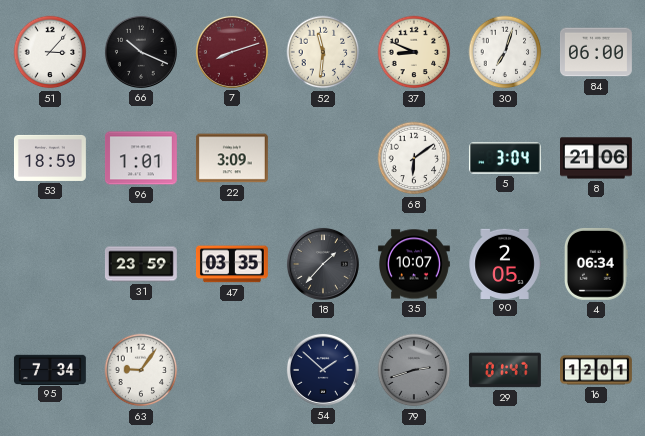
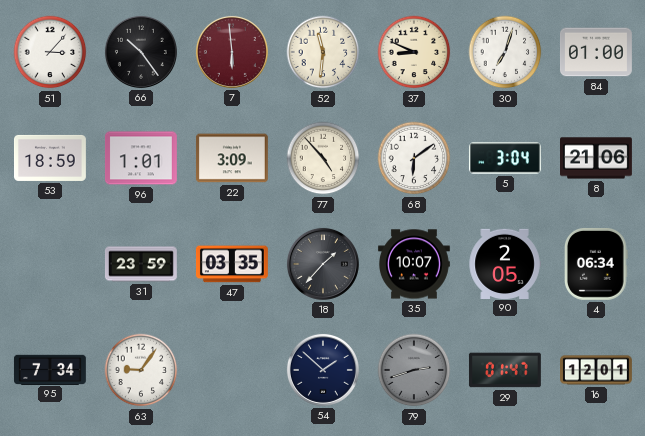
66: 10:19 -> 10:24 (141, 52)
7: 8:12 -> 5:59 (232, 52)
84: 06:00 -> 01:00 (597, 52)
77: none -> 4:53 (323, 158)
